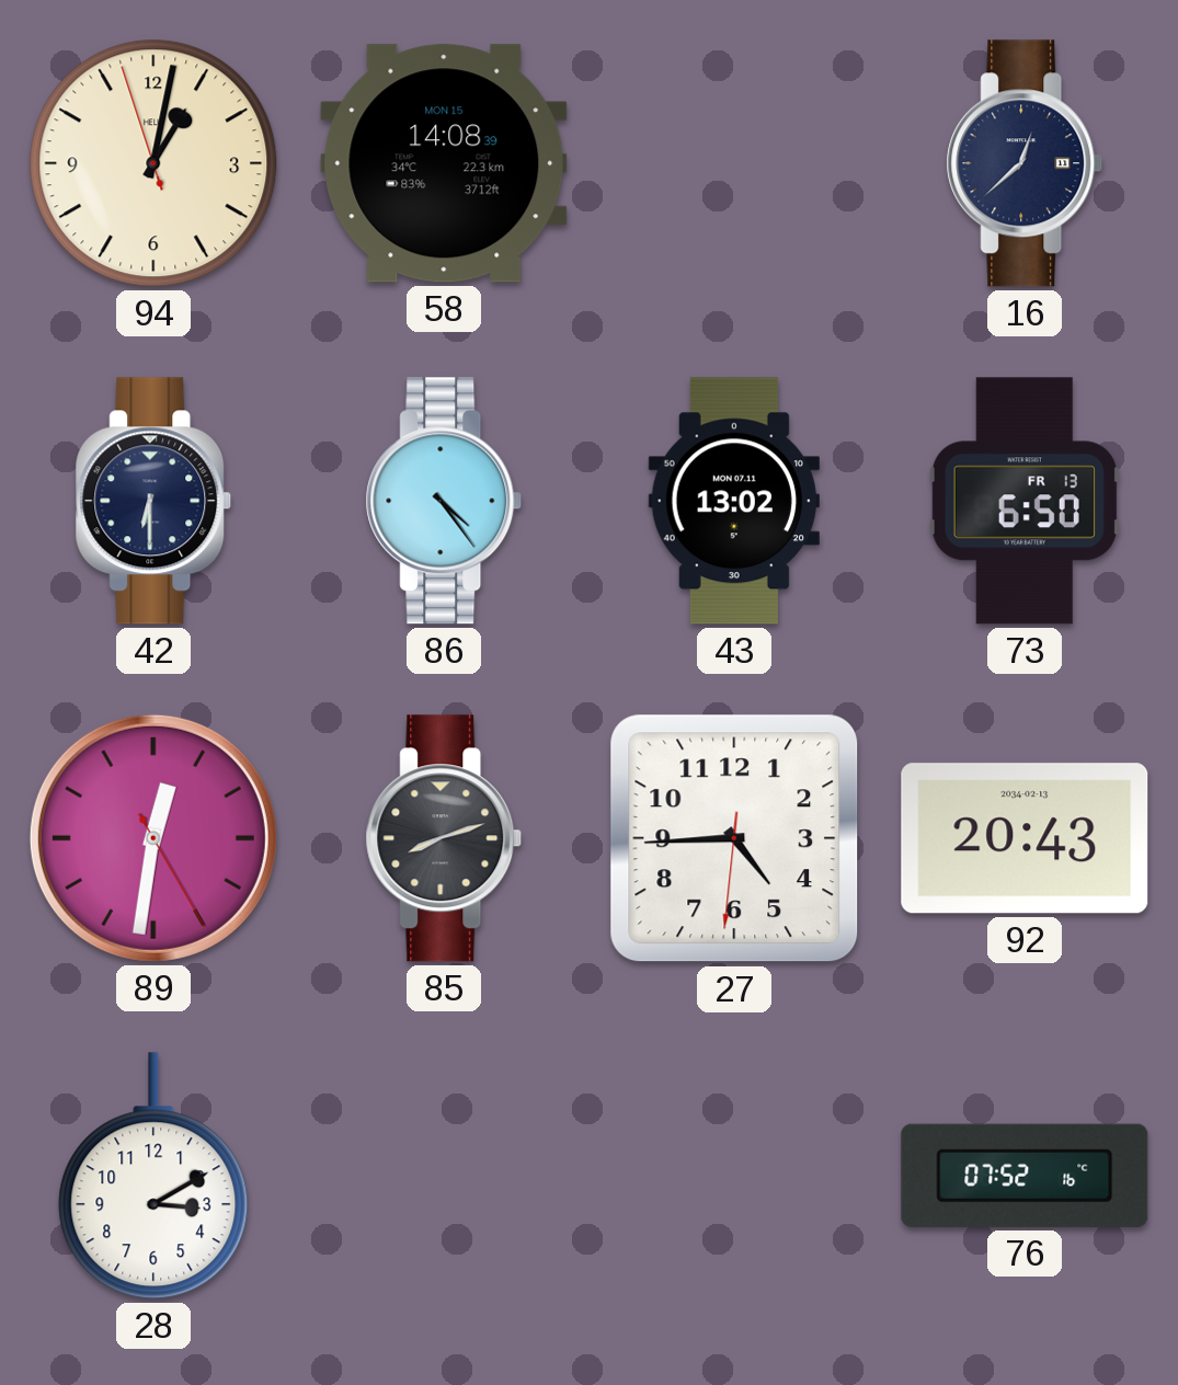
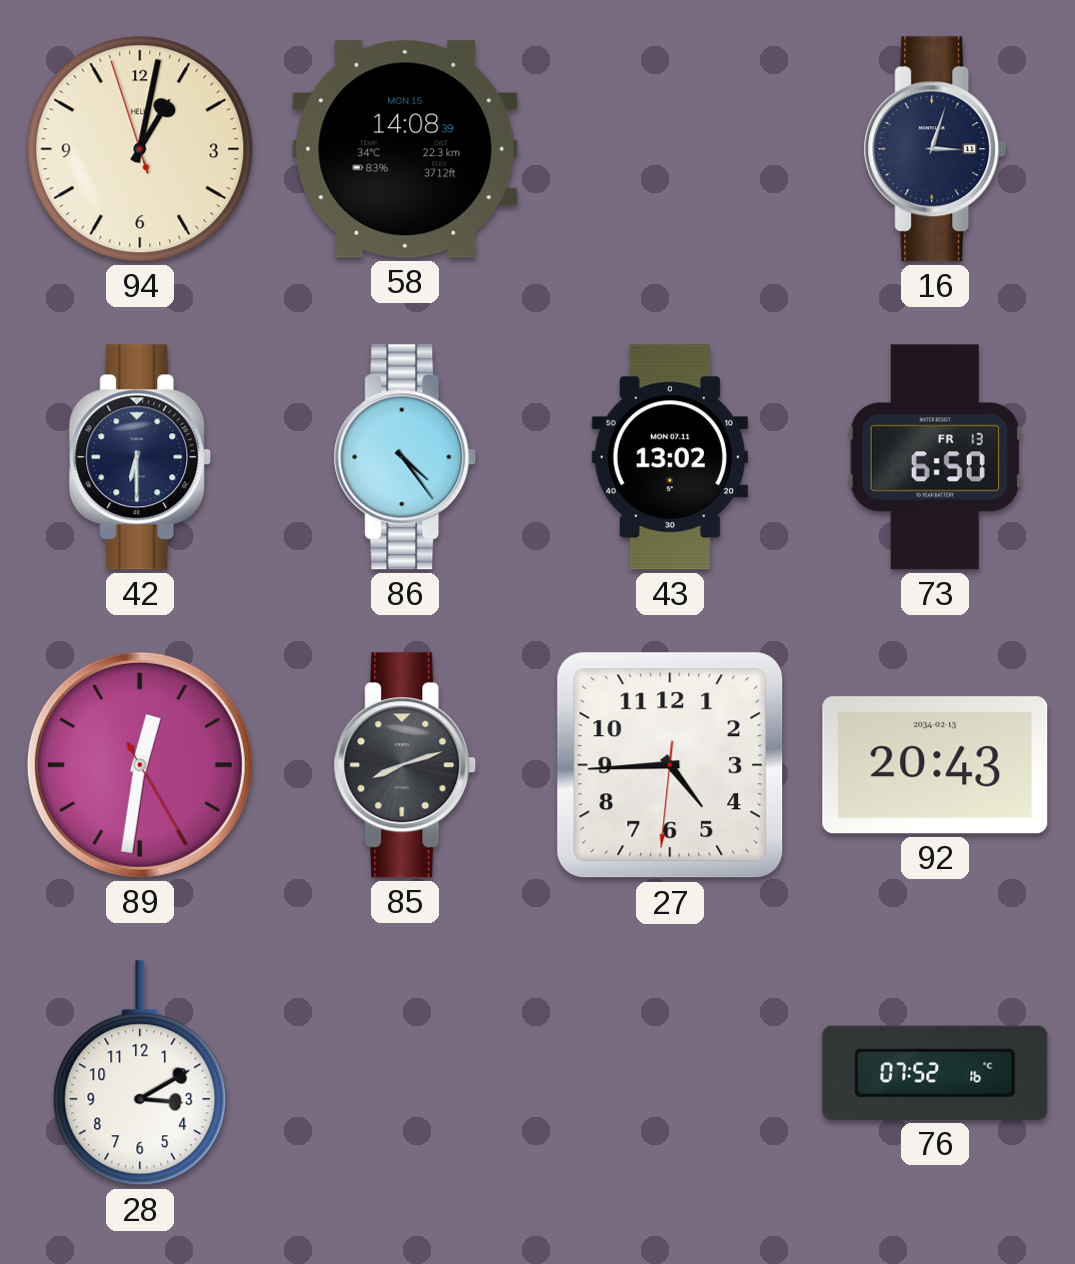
16: 12:38 -> 3:03 (935, 149)
